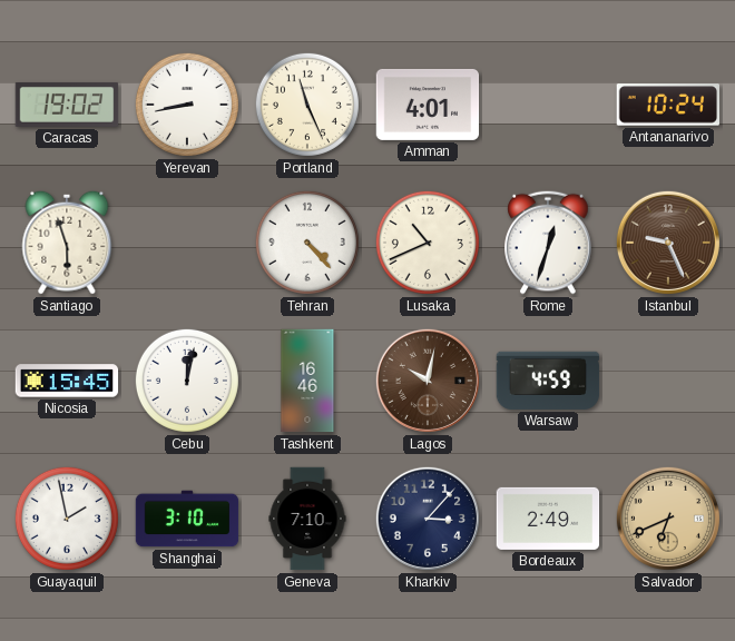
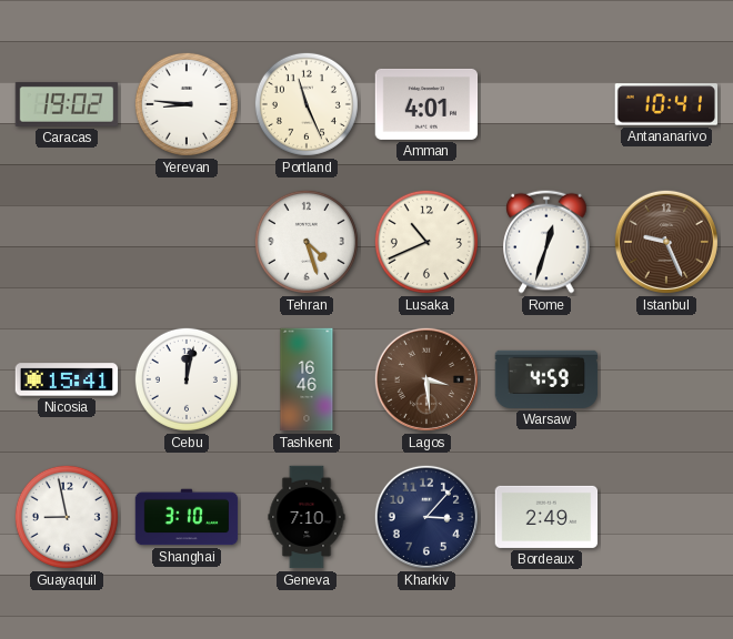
Yerevan: 8:43 -> 8:46 (187, 104)
Antananarivo: 10:24 -> 10:41 (666, 104)
Santiago: 5:57 -> none (67, 243)
Tehran: 4:23 -> 4:27 (307, 242)
Nicosia: 15:45 -> 15:41 (67, 379)
Lagos: 10:02 -> 3:29 (426, 379)
Guayaquil: 1:58 -> 8:58 (67, 517)
Salvador: 6:41 -> none (668, 519)
